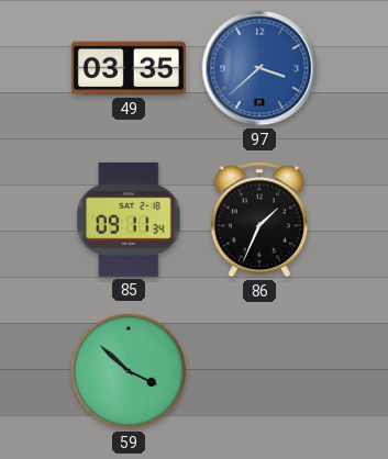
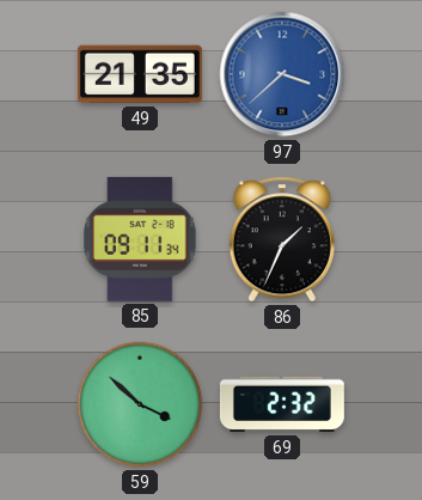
49: 03:35 -> 21:35 (140, 74)
69: none -> 2:32 (282, 404)
